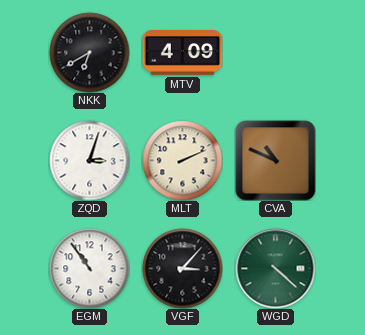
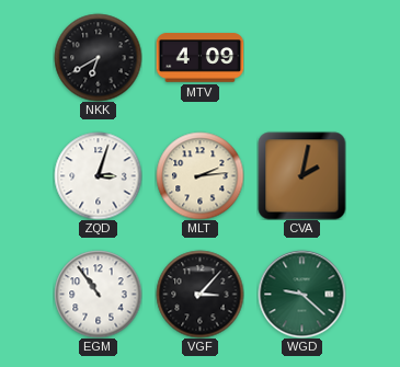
MLT: 2:11 -> 2:14 (199, 175)
CVA: 10:49 -> 2:02 (301, 175)
WGD: 4:22 -> 9:22 (301, 294)
